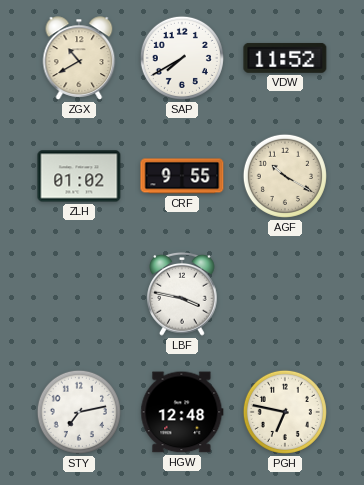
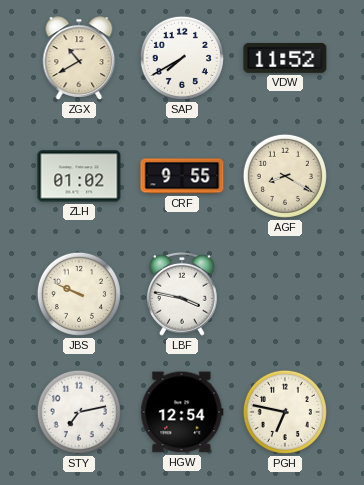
AGF: 10:20 -> 8:20 (285, 176)
JBS: none -> 9:49 (79, 294)
HGW: 12:48 -> 12:54 (182, 412)
